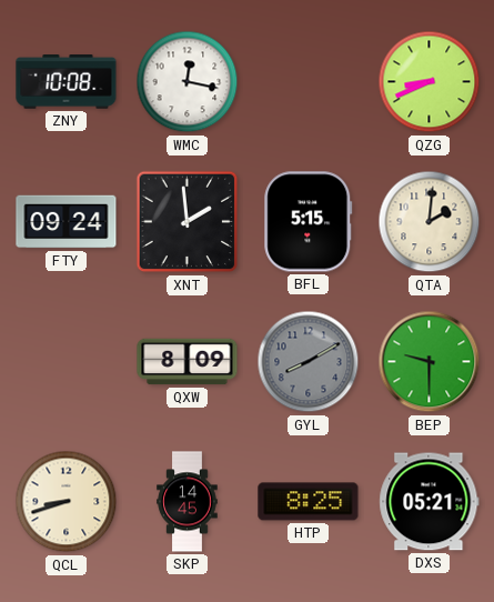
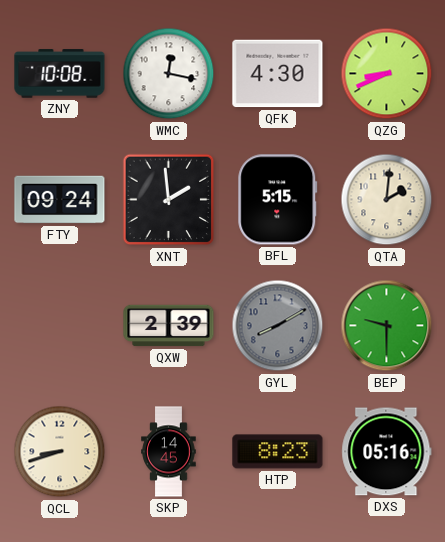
QFK: none -> 4:30 (278, 74)
QXW: 8:09 -> 2:39 (169, 326)
HTP: 8:25 -> 8:23 (278, 452)
DXS: 05:21 -> 05:16 (387, 452)
